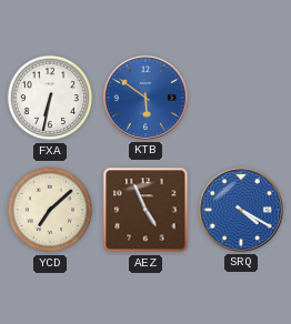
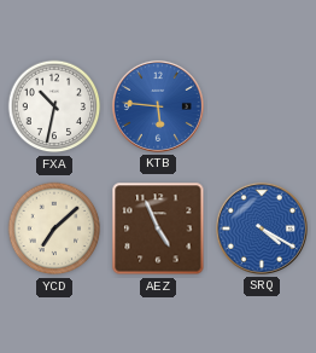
FXA: 6:32 -> 10:32 (54, 106)
KTB: 5:51 -> 5:46 (158, 106)
